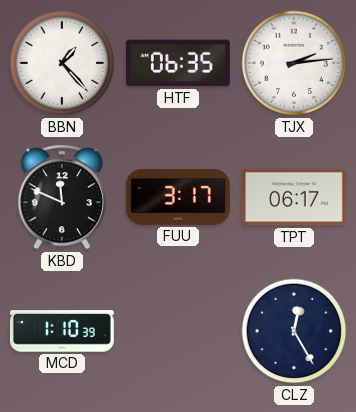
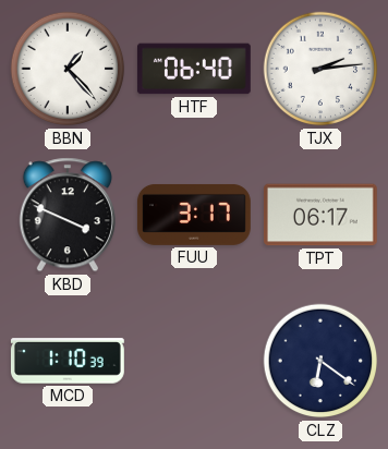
HTF: 06:35 -> 06:40 (194, 69)
KBD: 11:49 -> 3:49 (68, 215)
CLZ: 12:25 -> 6:21 (320, 361)
